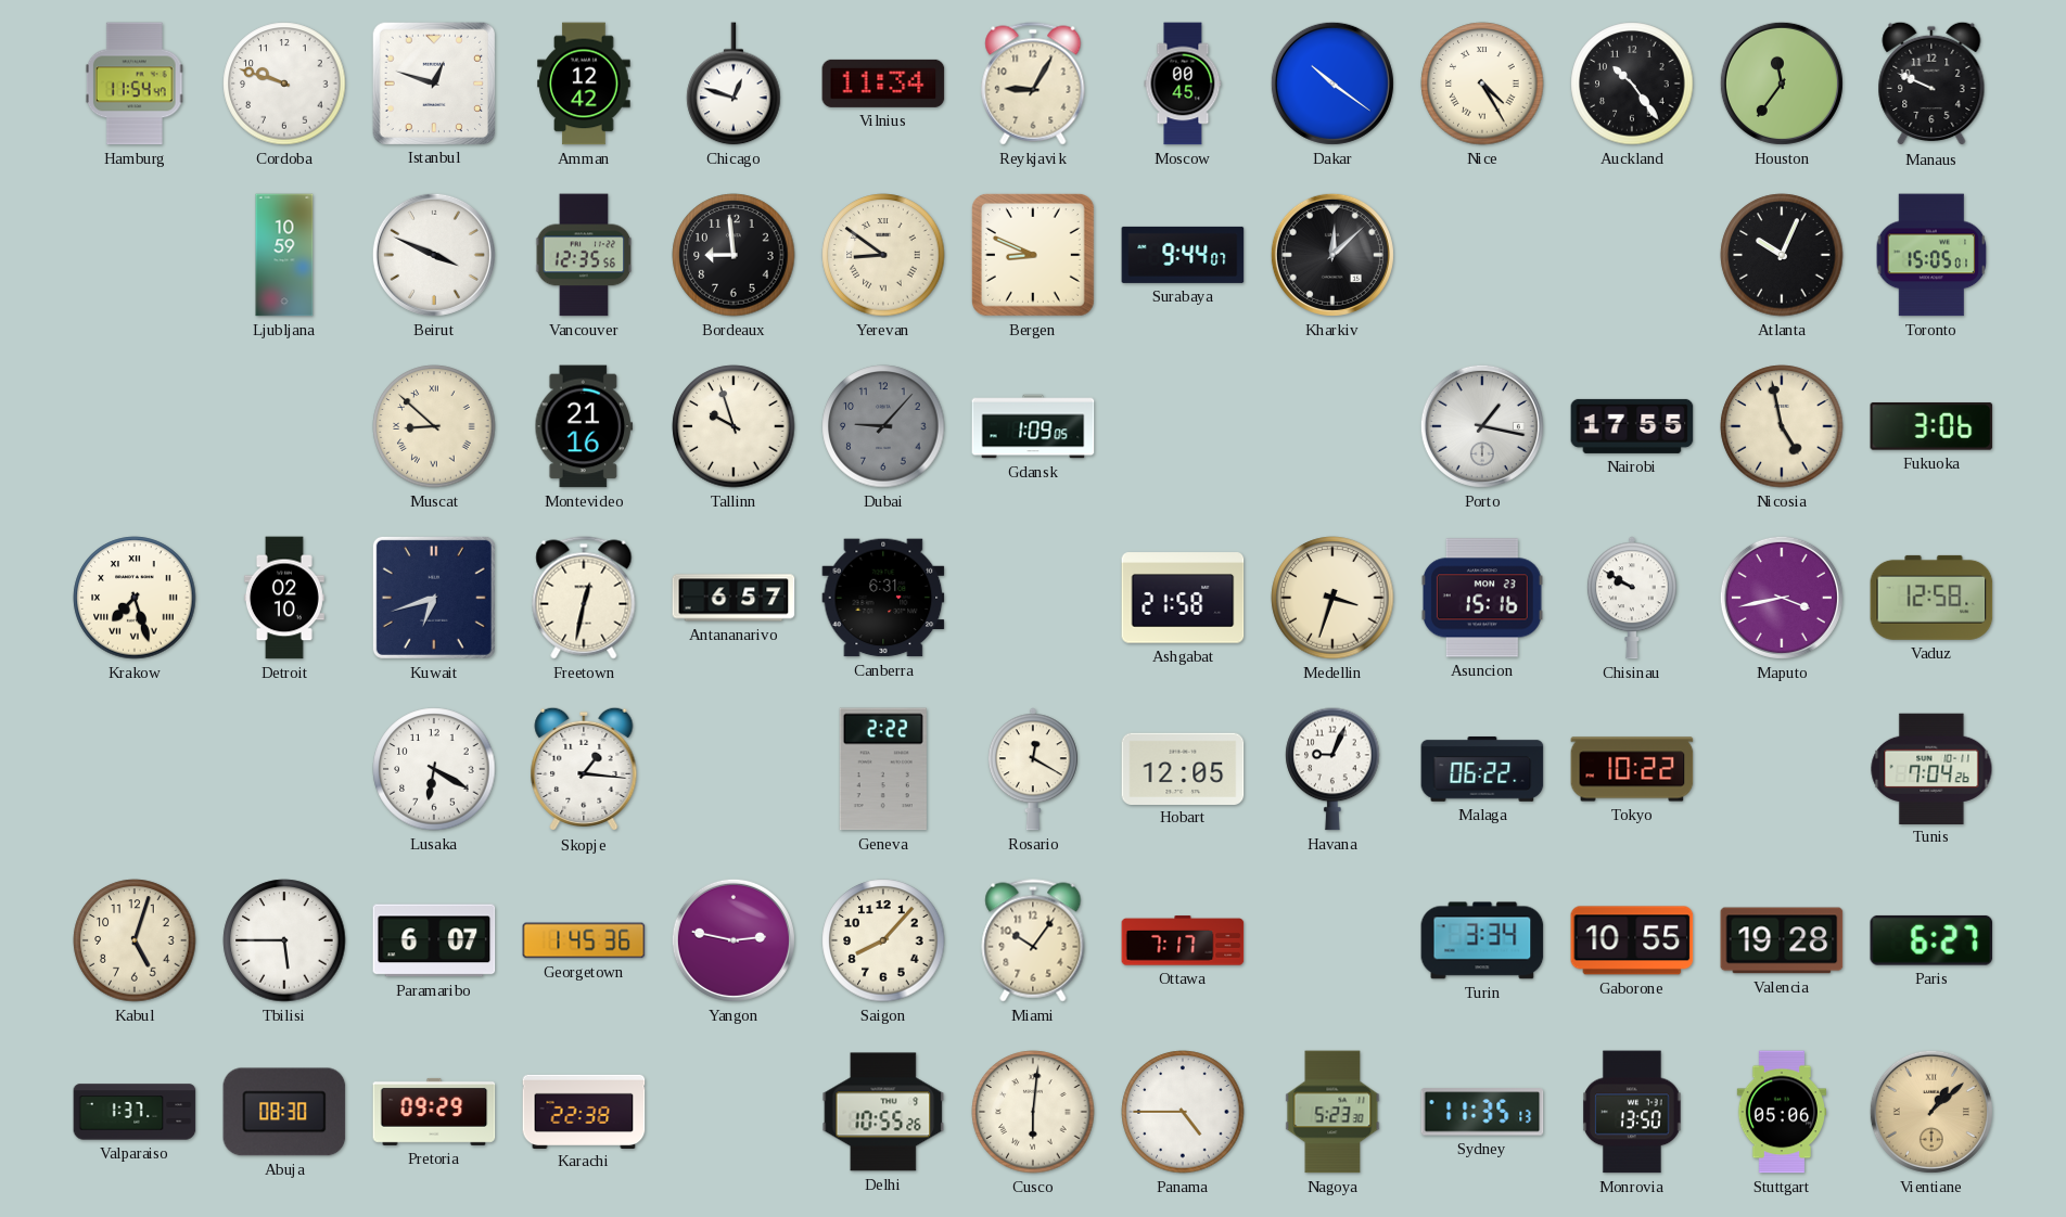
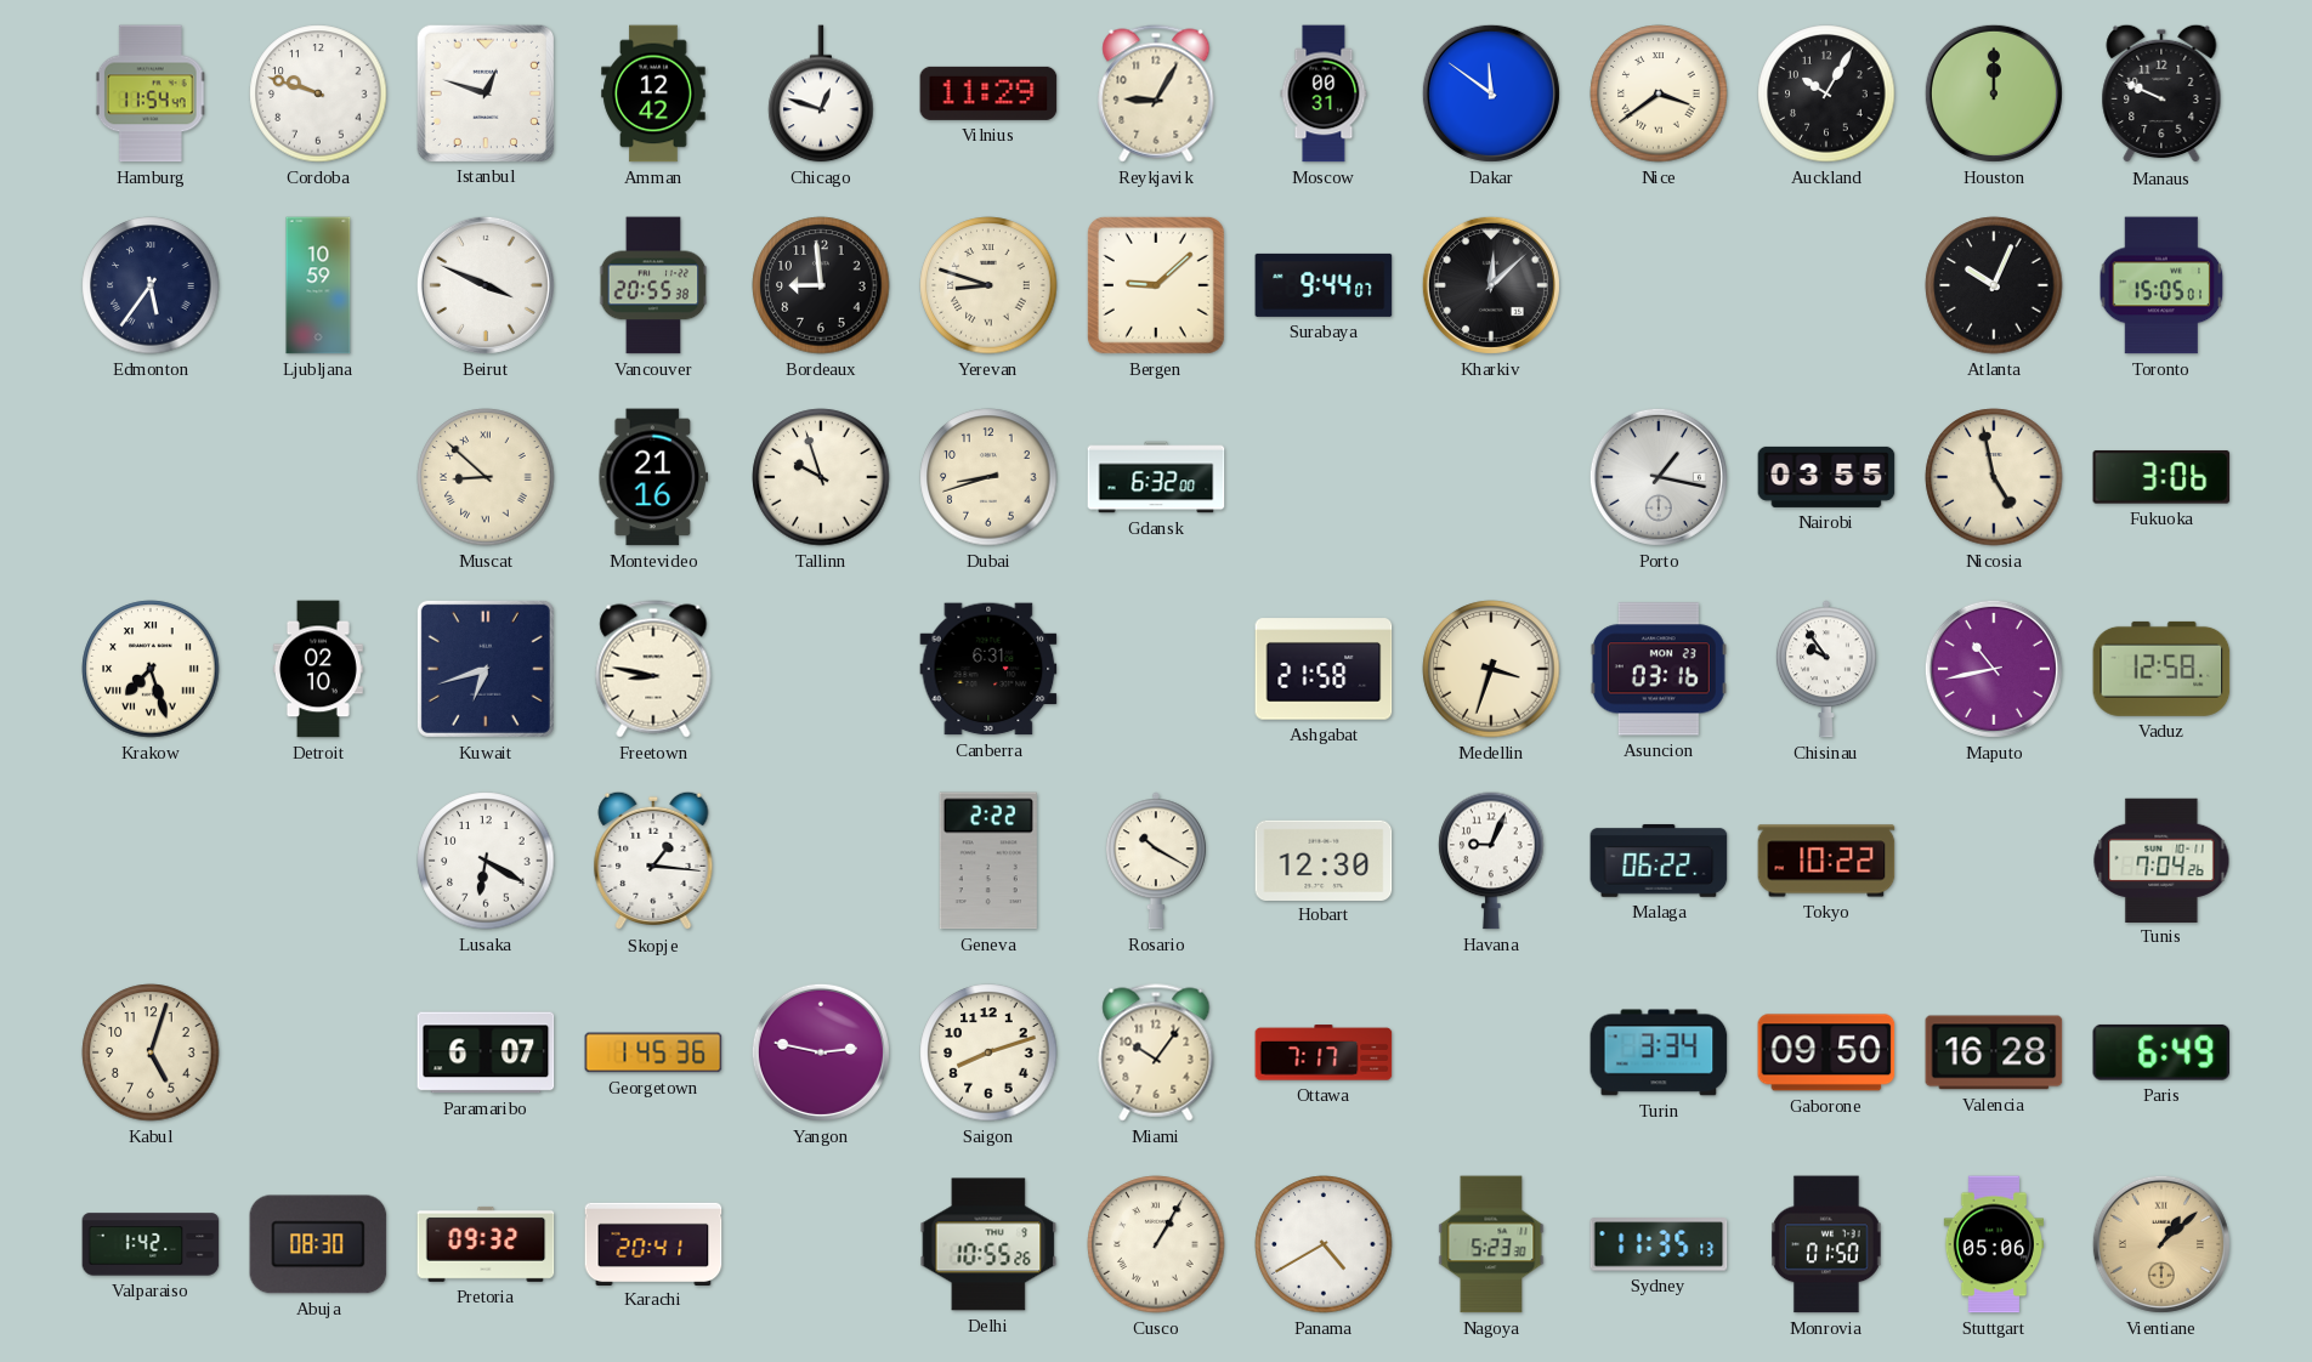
Vilnius: 11:34 -> 11:29 (988, 93)
Moscow: 00:45 -> 00:31 (1324, 93)
Dakar: 10:21 -> 11:51 (1491, 93)
Nice: 4:25 -> 3:39 (1659, 93)
Auckland: 10:24 -> 10:05 (1826, 93)
Houston: 11:36 -> 12:00 (1994, 93)
Edmonton: none -> 5:36 (151, 285)
Vancouver: 12:35 -> 20:55 (653, 285)
Yerevan: 8:51 -> 8:48 (988, 285)
Bergen: 8:49 -> 9:08 (1156, 285)
Dubai: 9:07 -> 8:42 (988, 477)
Dubai dial: grey -> cream (988, 477)
Gdansk: 1:09 -> 6:32 (1156, 477)
Nairobi: 17:55 -> 03:55 (1826, 477)
Freetown: 12:32 -> 8:47 (653, 669)
Antananarivo: 6:57 -> none (734, 598)
Asuncion: 15:16 -> 03:16 (1659, 669)
Chisinau: 9:50 -> 9:54 (1826, 669)
Maputo: 3:43 -> 10:43 (1994, 669)
Rosario: 12:20 -> 10:20 (1156, 861)
Hobart: 12:05 -> 12:30 (1324, 859)
Tbilisi: 5:45 -> none (284, 940)
Saigon: 8:07 -> 8:12 (988, 1052)
Gaborone: 10:55 -> 09:50 (1826, 1052)
Valencia: 19:28 -> 16:28 (1994, 1052)
Paris: 6:27 -> 6:49 (2161, 1052)
Valparaiso: 1:37 -> 1:42 (151, 1244)
Pretoria: 09:29 -> 09:32 (486, 1244)
Karachi: 22:38 -> 20:41 (653, 1243)
Cusco: 6:01 -> 1:05 (1156, 1244)
Panama: 4:45 -> 4:40 (1324, 1244)
Monrovia: 13:50 -> 01:50 (1827, 1244)
